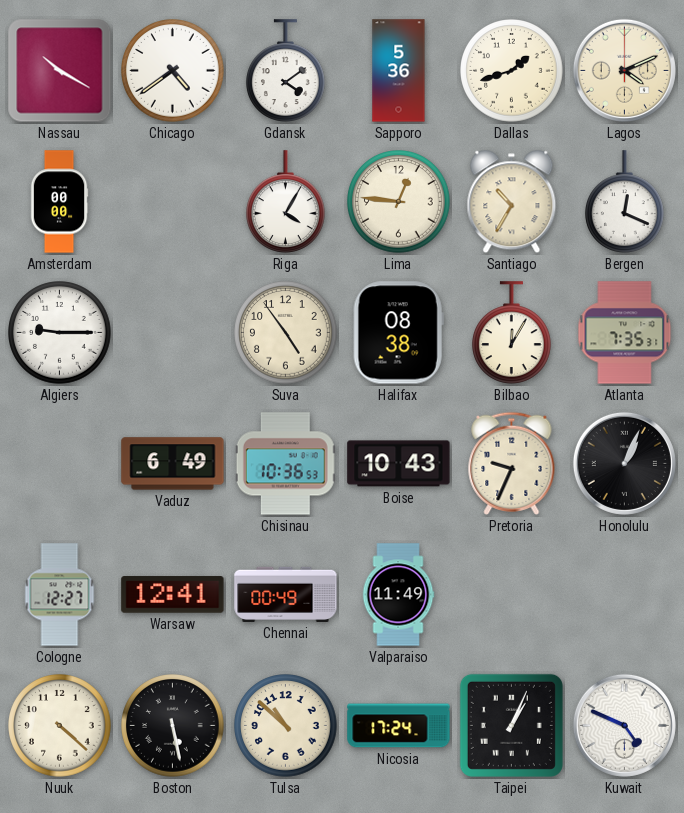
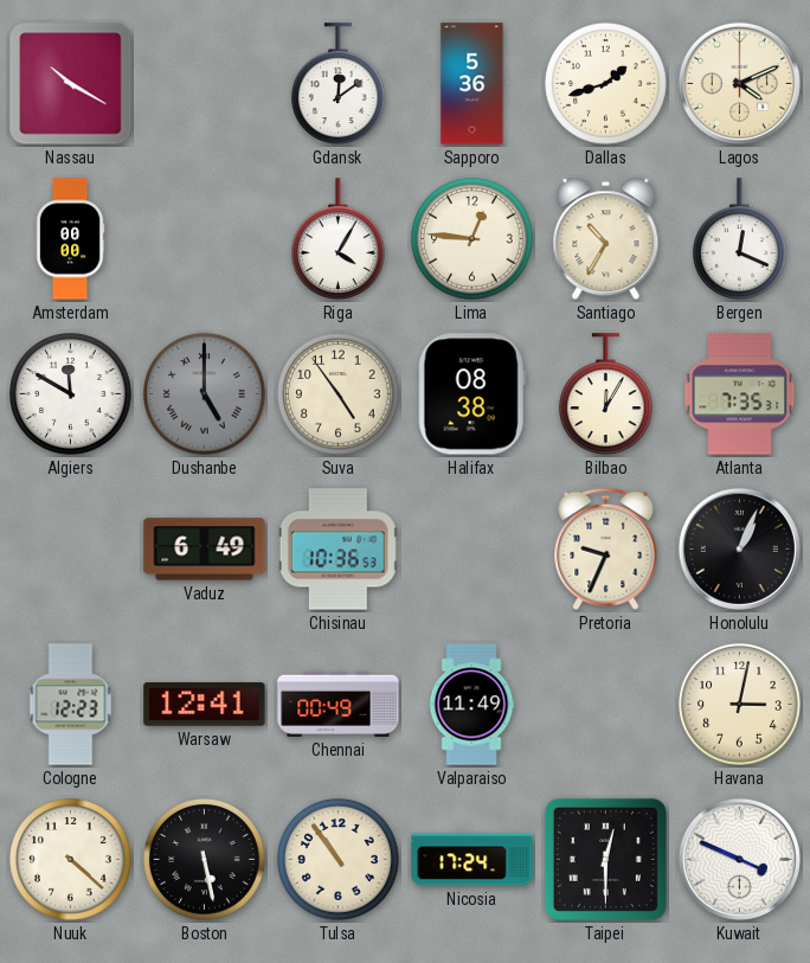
Chicago: 4:39 -> none (173, 71)
Gdansk: 4:09 -> 12:09 (339, 84)
Algiers: 9:15 -> 11:50 (71, 394)
Dushanbe: none -> 5:00 (205, 394)
Boise: 10:43 -> none (399, 464)
Cologne: 12:27 -> 12:23 (71, 705)
Havana: none -> 3:02 (740, 705)
Tulsa: 10:52 -> 10:54 (339, 860)
Taipei: 1:04 -> 12:30 (605, 859)
Kuwait: 4:49 -> 3:49 (739, 859)
